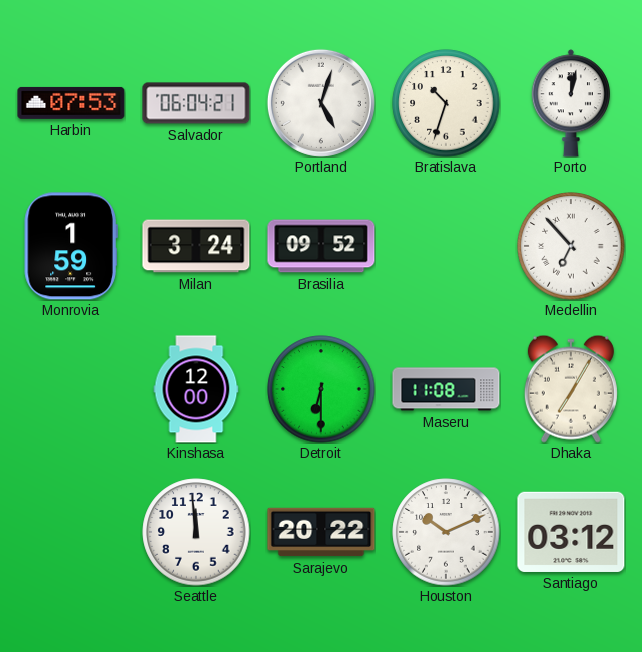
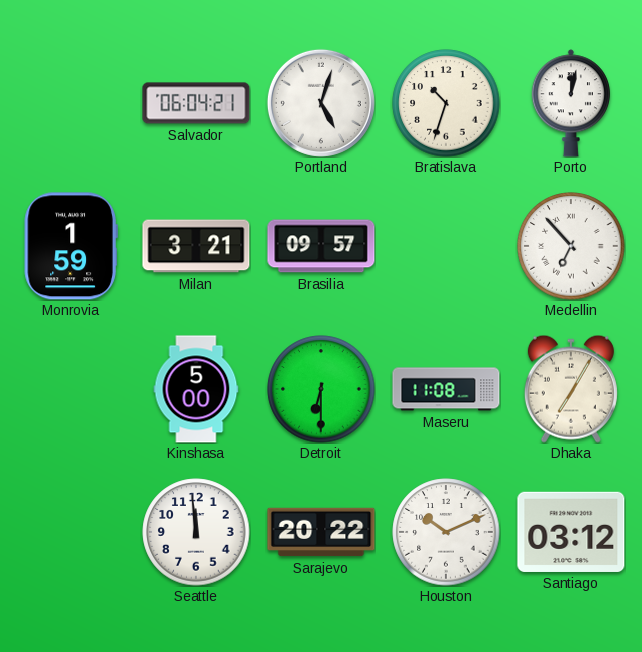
Harbin: 07:53 -> none (71, 103)
Milan: 3:24 -> 3:21 (196, 246)
Brasilia: 09:52 -> 09:57 (321, 246)
Kinshasa: 12:00 -> 5:00 (196, 389)
